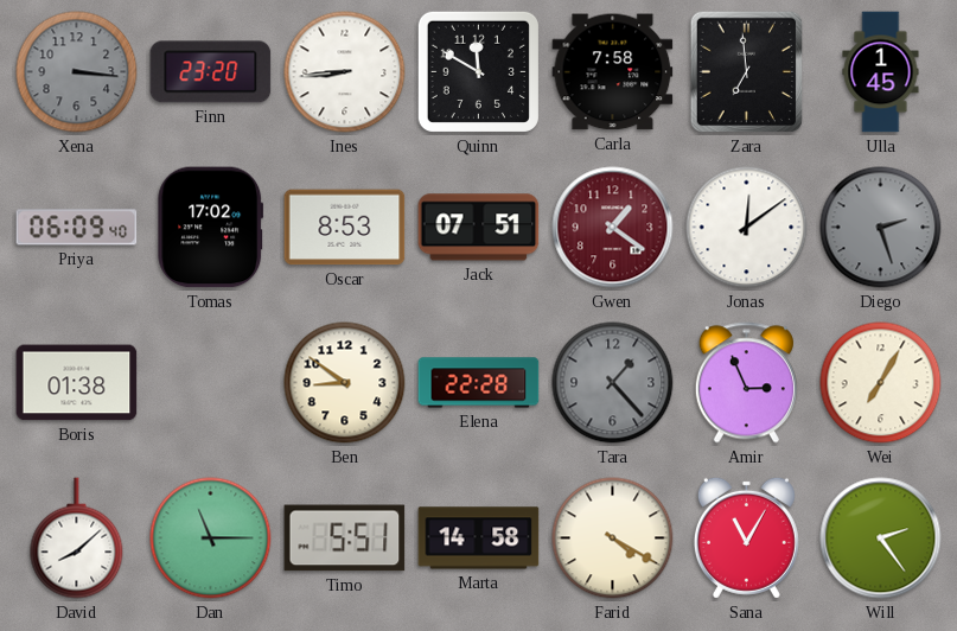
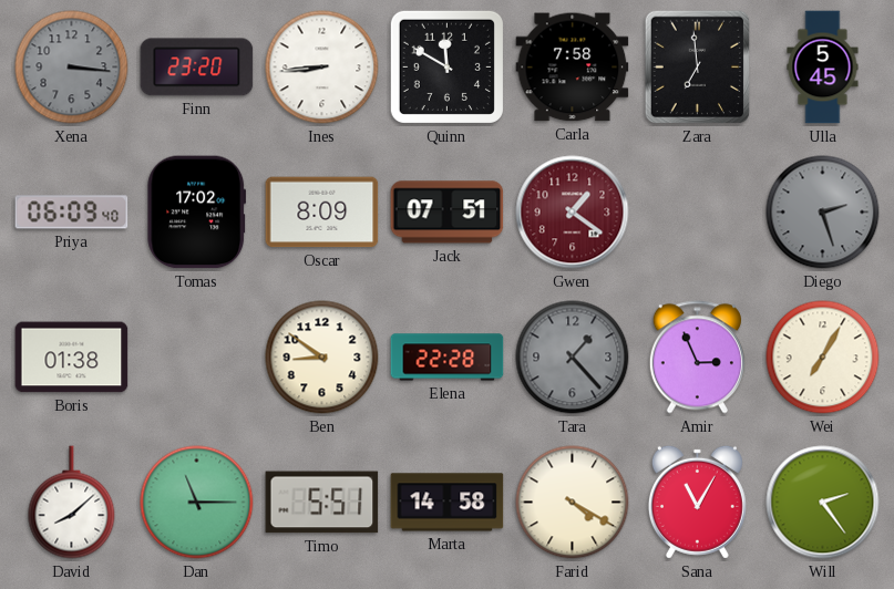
Ulla: 1:45 -> 5:45 (823, 68)
Oscar: 8:53 -> 8:09 (322, 213)
Jonas: 12:09 -> none (747, 228)
